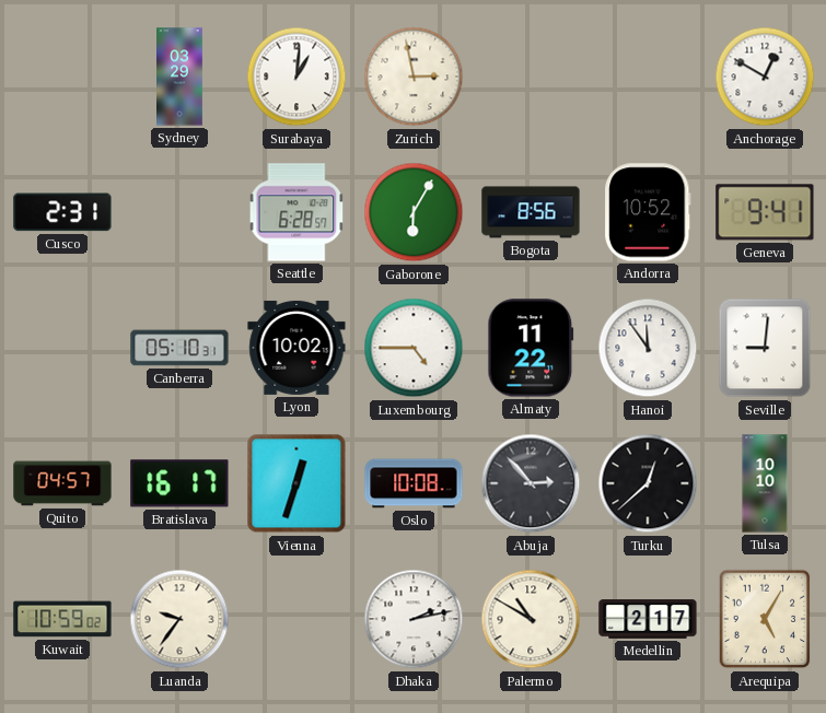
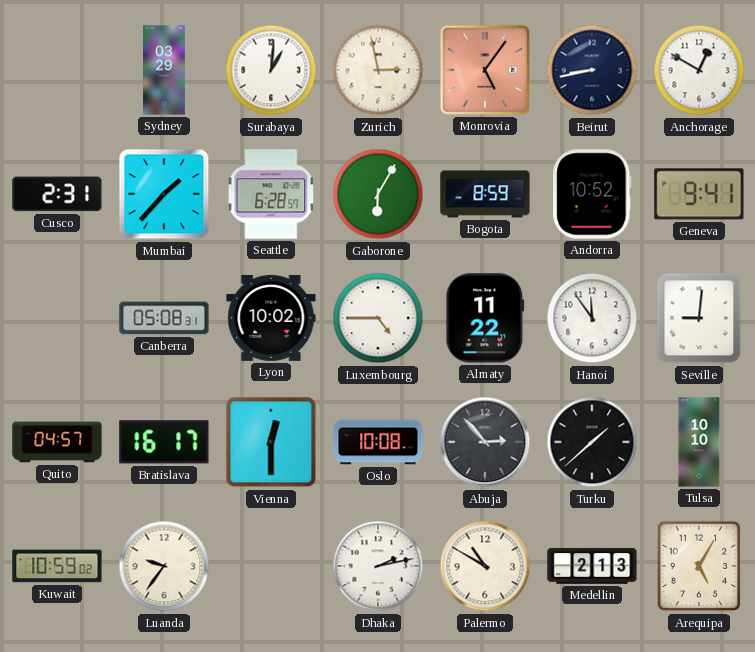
Monrovia: none -> 5:06 (485, 70)
Beirut: none -> 8:43 (592, 70)
Mumbai: none -> 1:37 (164, 194)
Bogota: 8:56 -> 8:59 (485, 194)
Canberra: 05:10 -> 05:08 (164, 318)
Vienna: 12:33 -> 12:30 (271, 442)
Turku: 12:38 -> 1:38 (592, 442)
Medellin: 2:17 -> 2:13 (592, 566)
